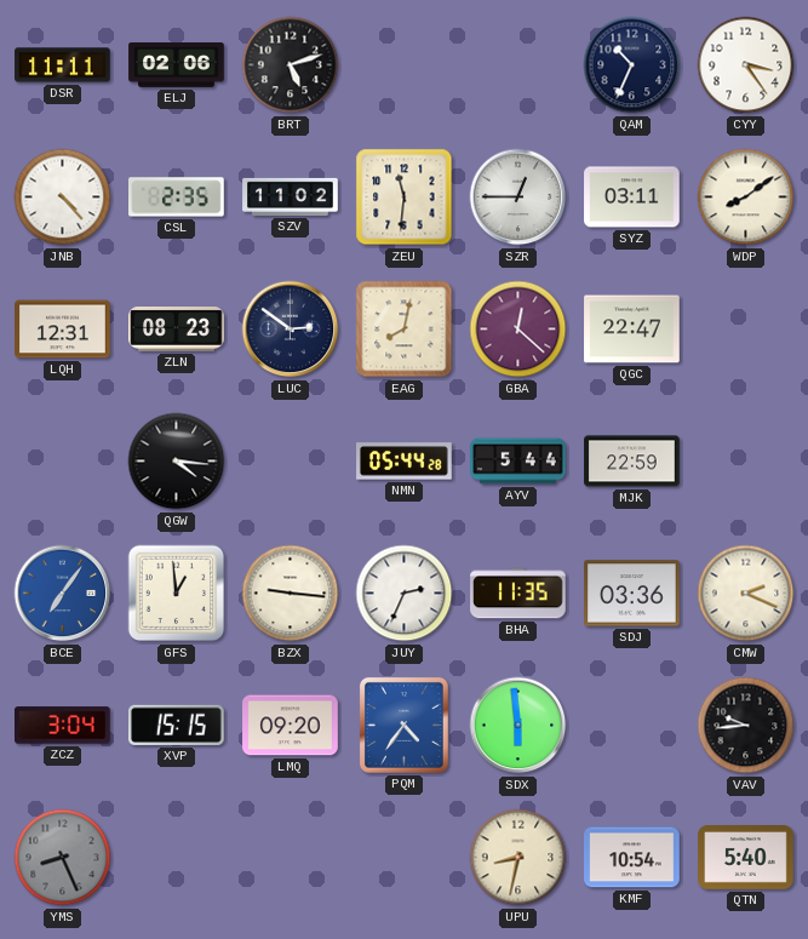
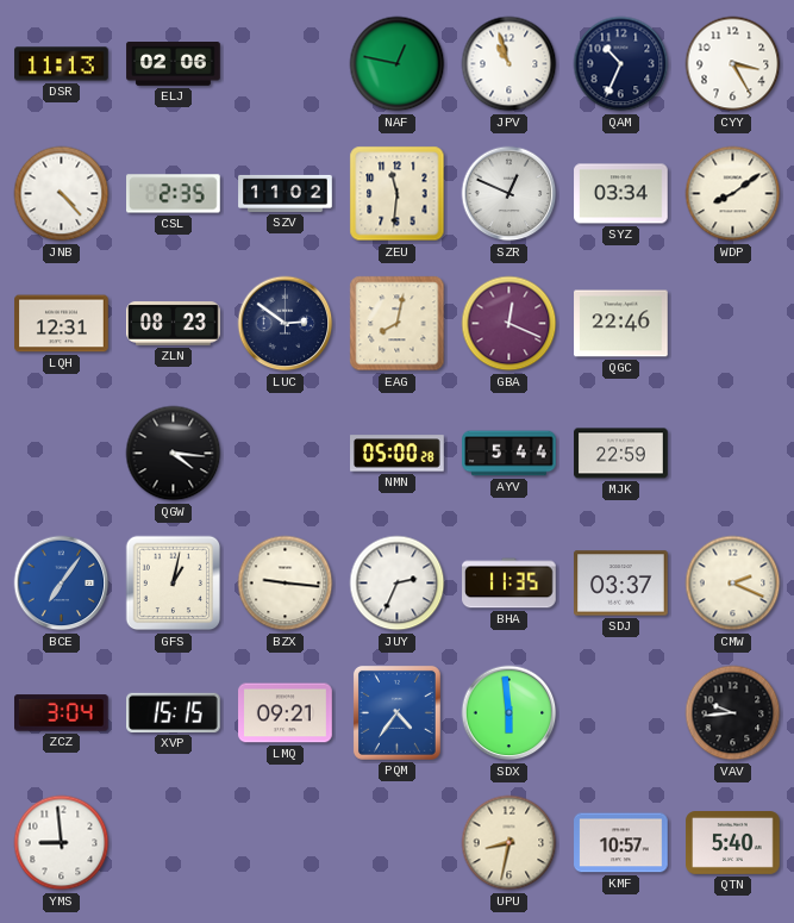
DSR: 11:11 -> 11:13 (62, 64)
BRT: 5:12 -> none (291, 65)
NAF: none -> 12:47 (398, 64)
JPV: none -> 10:57 (509, 64)
CYY: 3:24 -> 3:25 (733, 64)
SZR: 12:45 -> 12:49 (509, 194)
SYZ: 03:11 -> 03:34 (621, 194)
GBA: 12:22 -> 12:19 (509, 324)
QGC: 22:47 -> 22:46 (621, 324)
NMN: 05:44 -> 05:00 (398, 454)
GFS: 12:59 -> 1:02 (174, 584)
SDJ: 03:36 -> 03:37 (621, 584)
LMQ: 09:20 -> 09:21 (286, 713)
YMS: 8:26 -> 8:59 (62, 843)
YMS dial: grey -> white (62, 843)
KMF: 10:54 -> 10:57 (621, 843)
